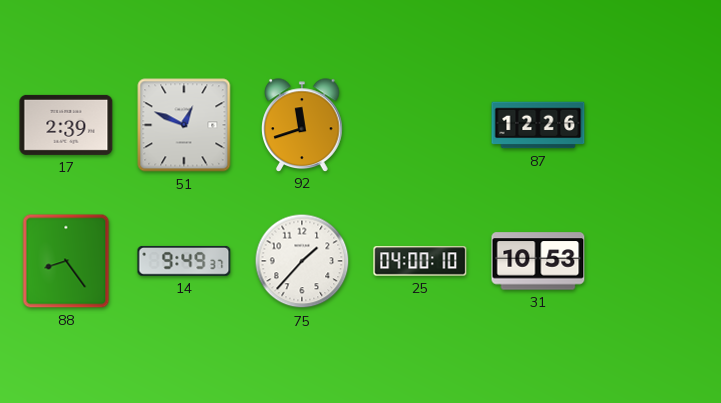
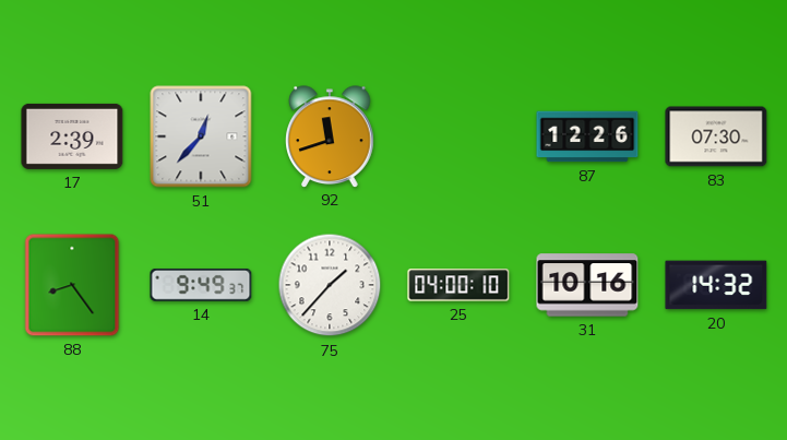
51: 12:49 -> 12:37 (201, 136)
83: none -> 07:30 (716, 136)
31: 10:53 -> 10:16 (587, 285)
20: none -> 14:32 (716, 285)
